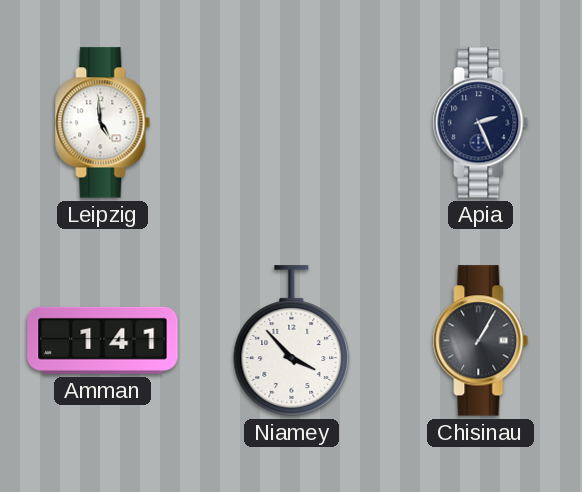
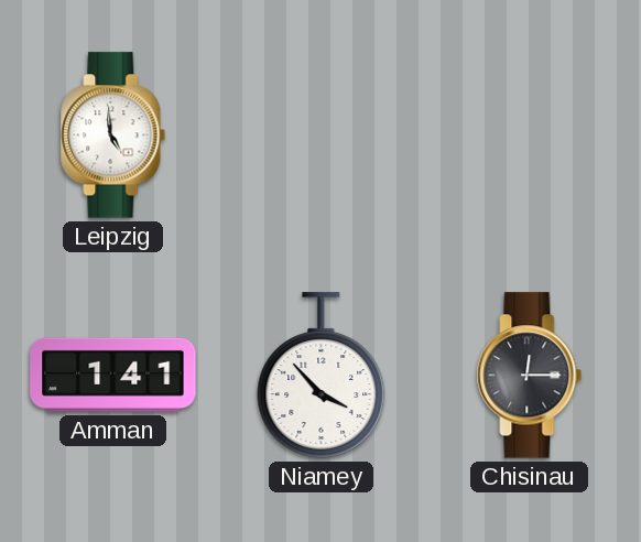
Apia: 2:26 -> none (481, 123)
Chisinau: 1:05 -> 12:15 (530, 376)
